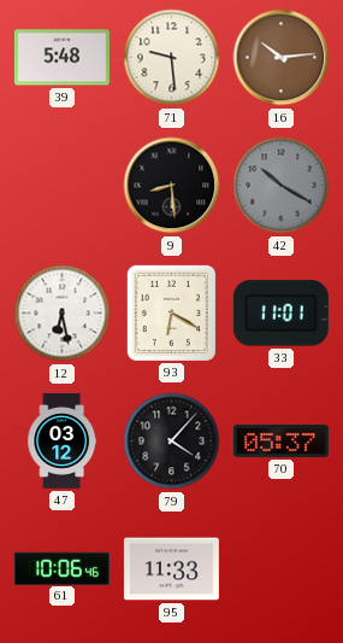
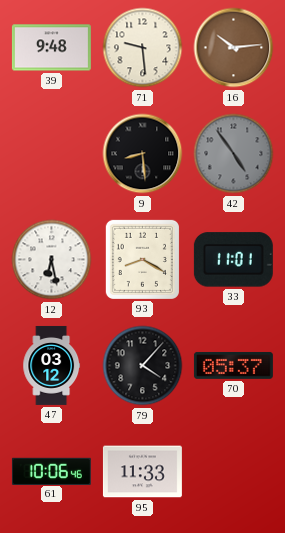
39: 5:48 -> 9:48 (51, 48)
42: 10:20 -> 4:54 (234, 154)
93: 6:20 -> 8:20 (142, 259)
